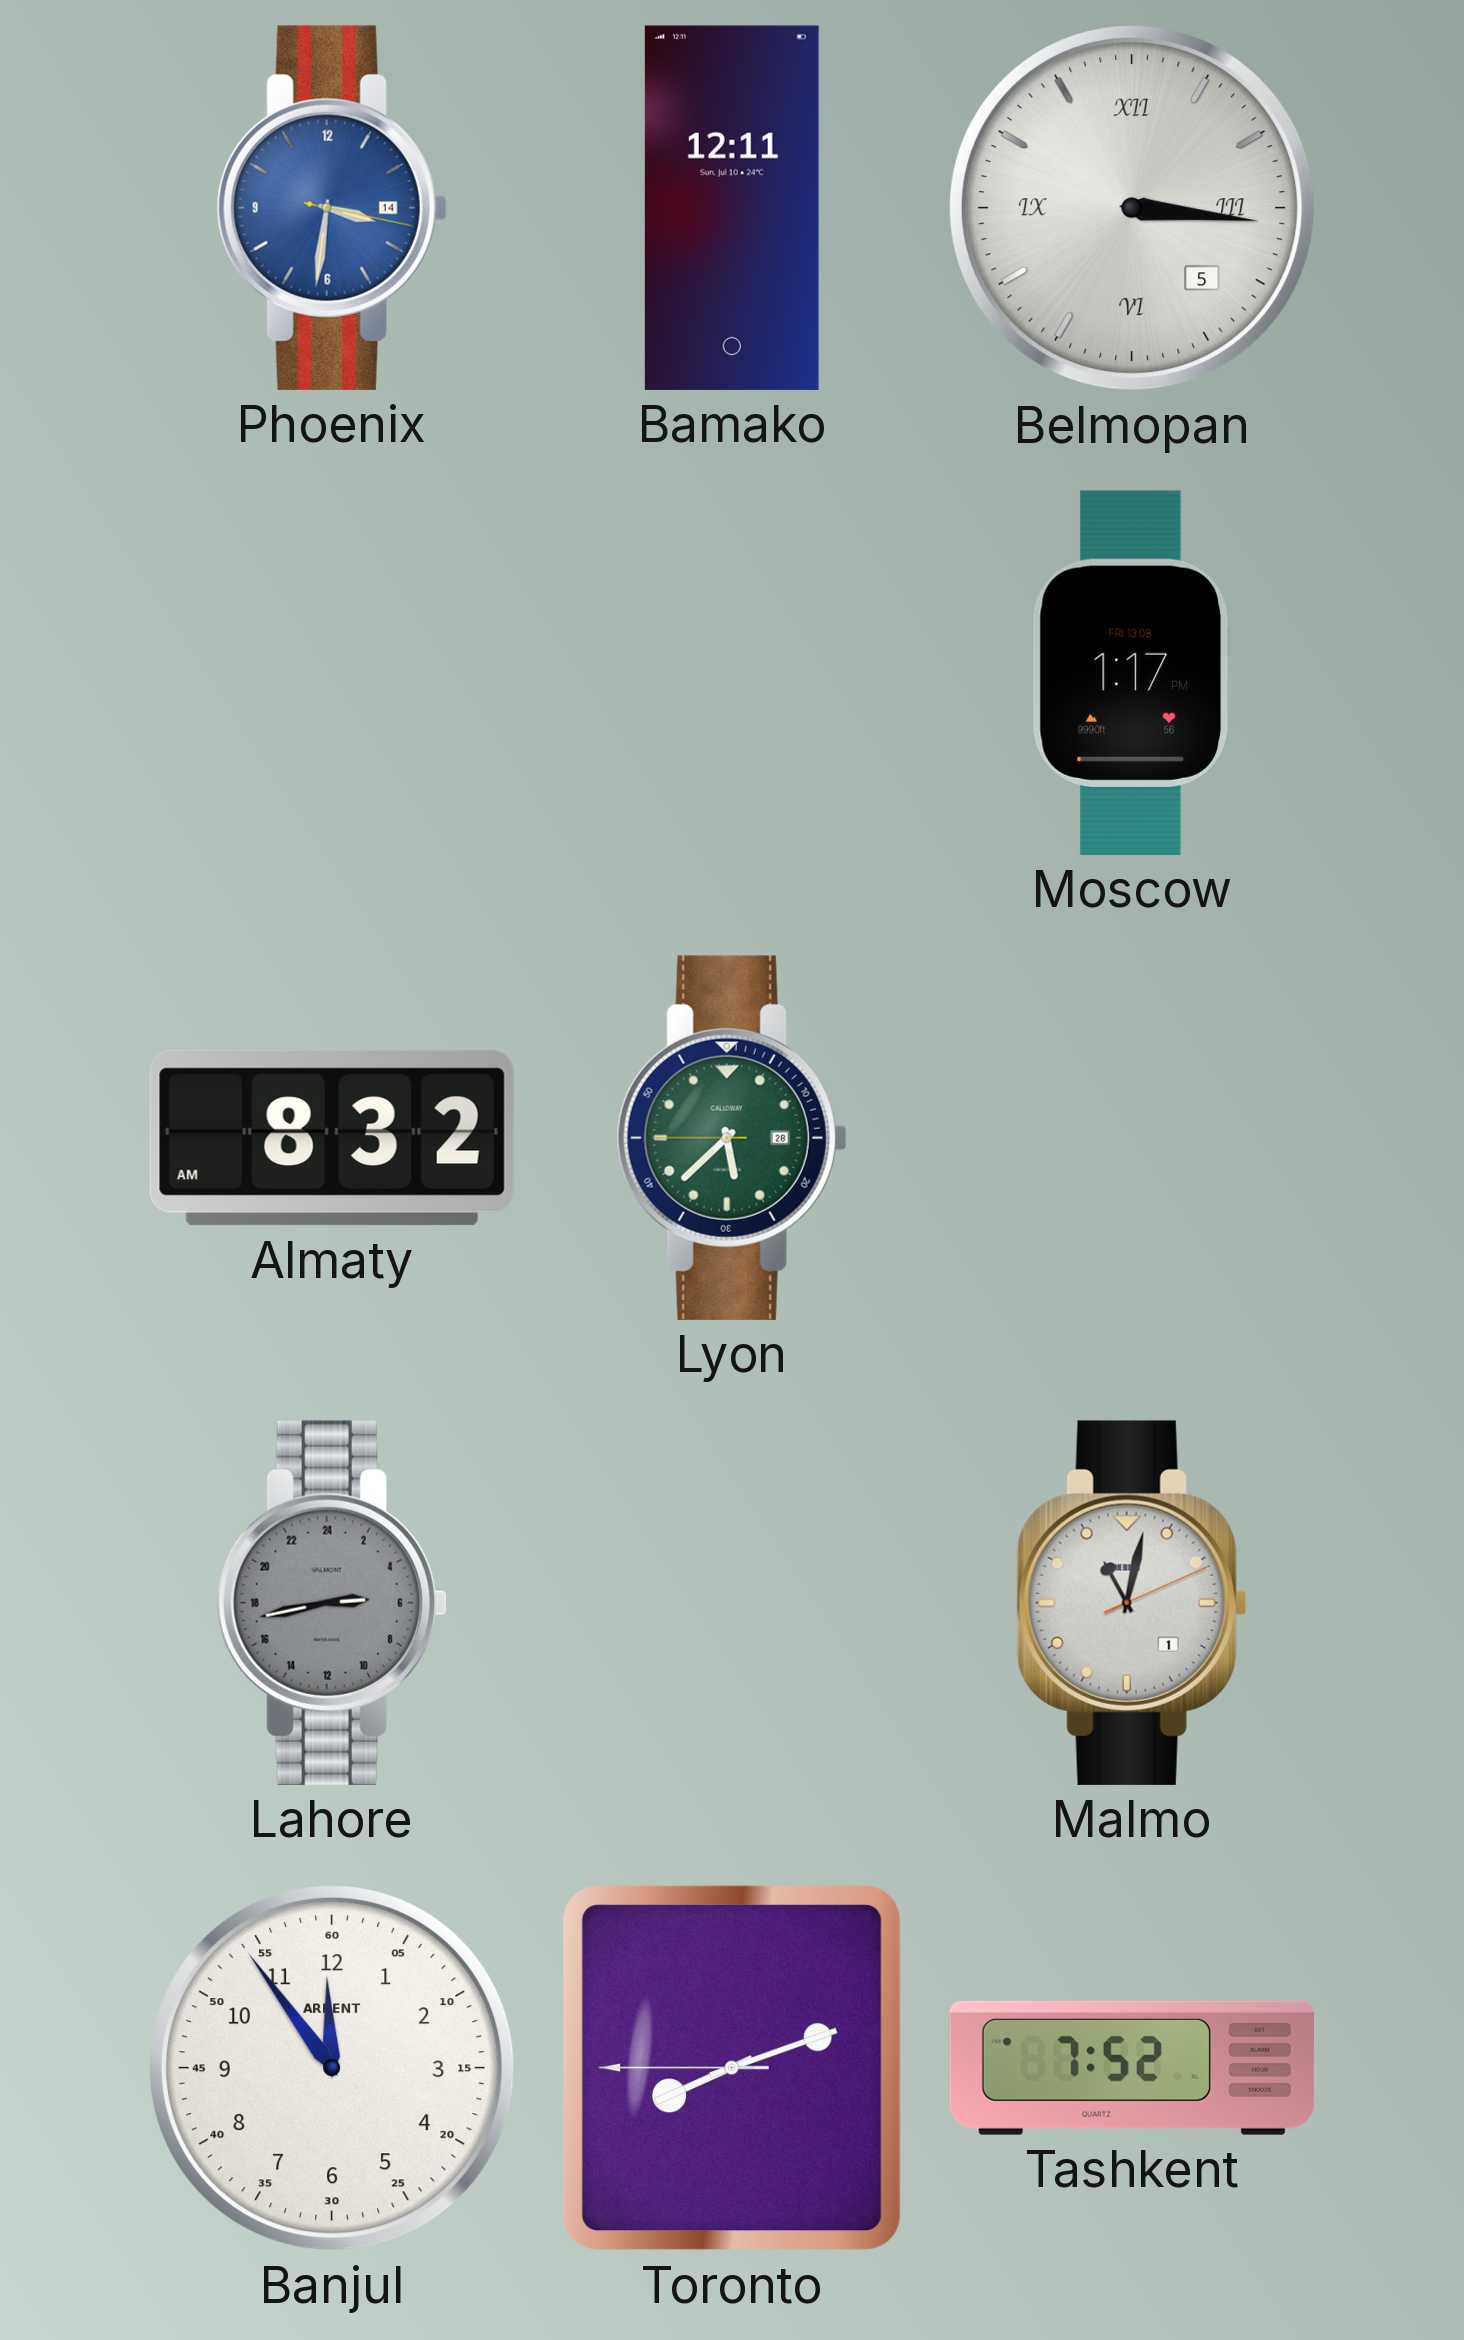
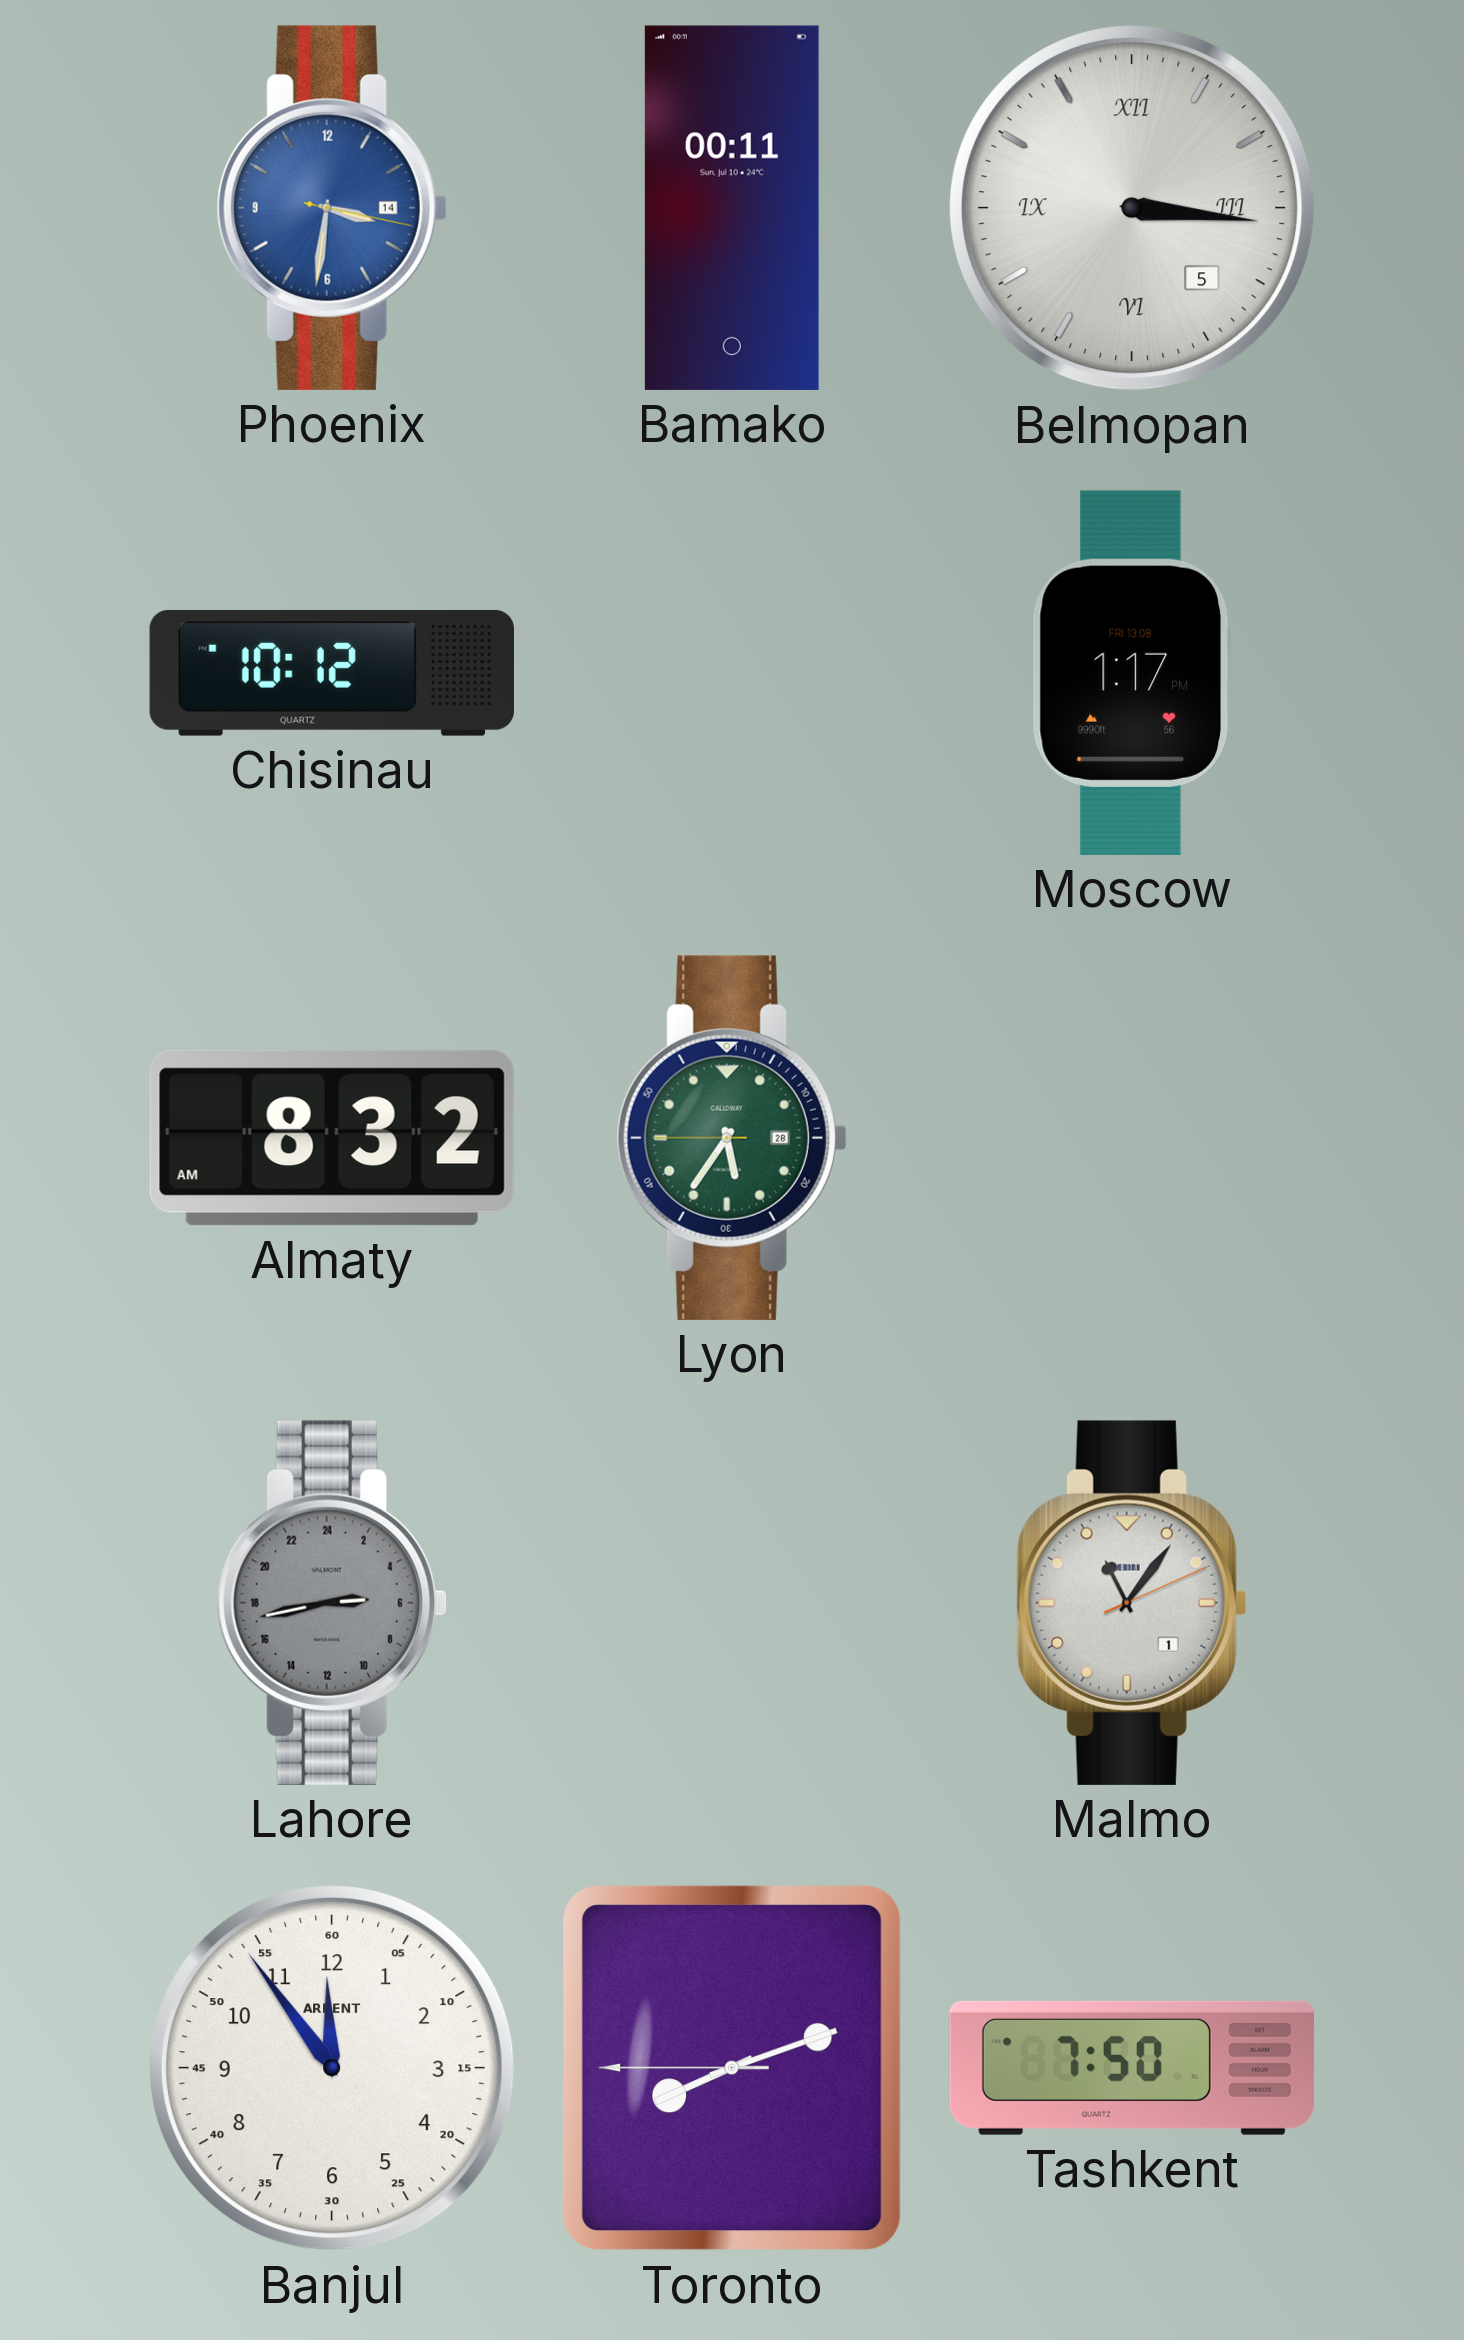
Bamako: 12:11 -> 00:11 (732, 208)
Chisinau: none -> 10:12 (332, 673)
Lyon: 5:37 -> 5:35 (732, 1138)
Malmo: 11:02 -> 11:06 (1132, 1603)
Tashkent: 7:52 -> 7:50 (1132, 2068)
